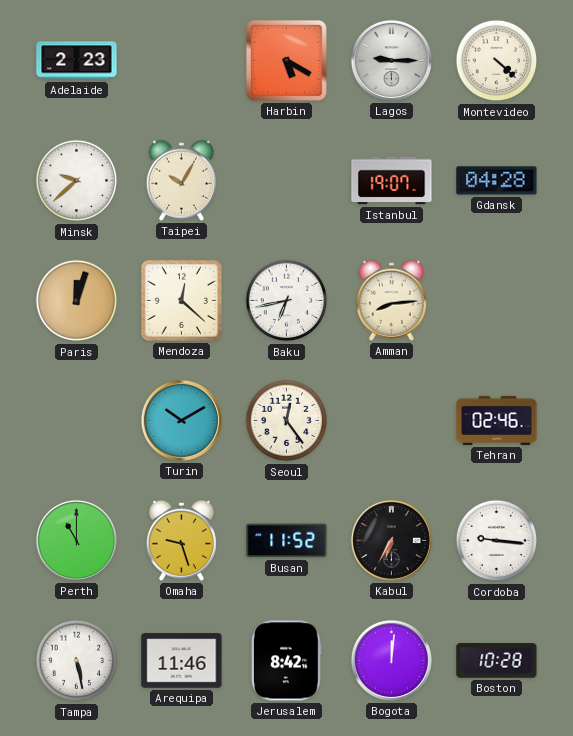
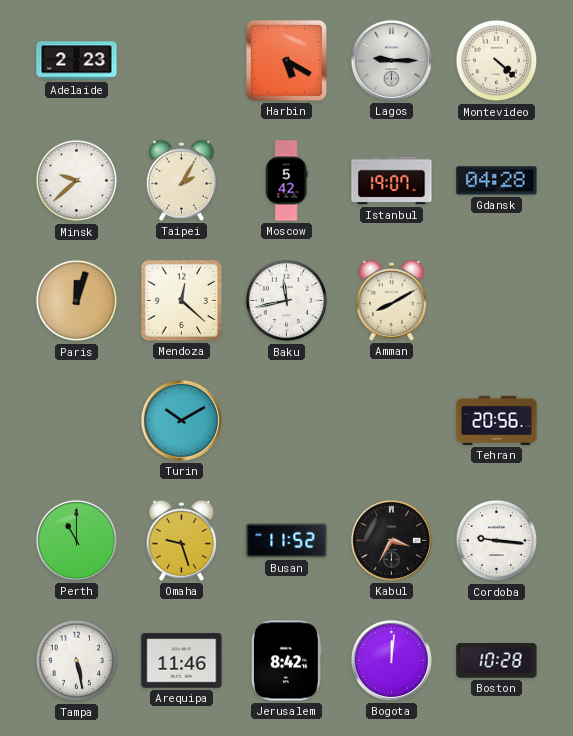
Taipei: 10:05 -> 2:05 (181, 180)
Moscow: none -> 5:42 (286, 181)
Baku: 6:43 -> 11:43 (287, 301)
Amman: 8:14 -> 8:10 (391, 300)
Seoul: 12:24 -> none (287, 421)
Tehran: 02:46 -> 20:56 (497, 420)
Kabul: 6:35 -> 3:35 (391, 540)
